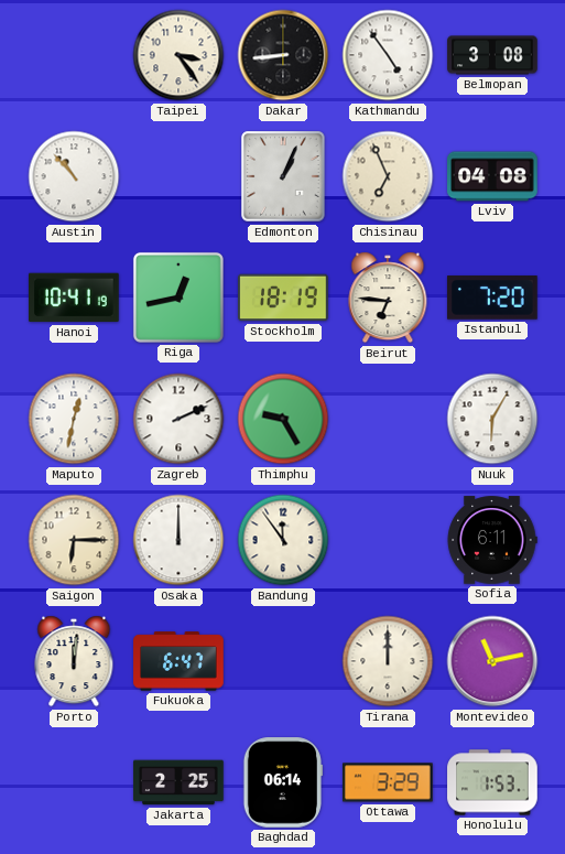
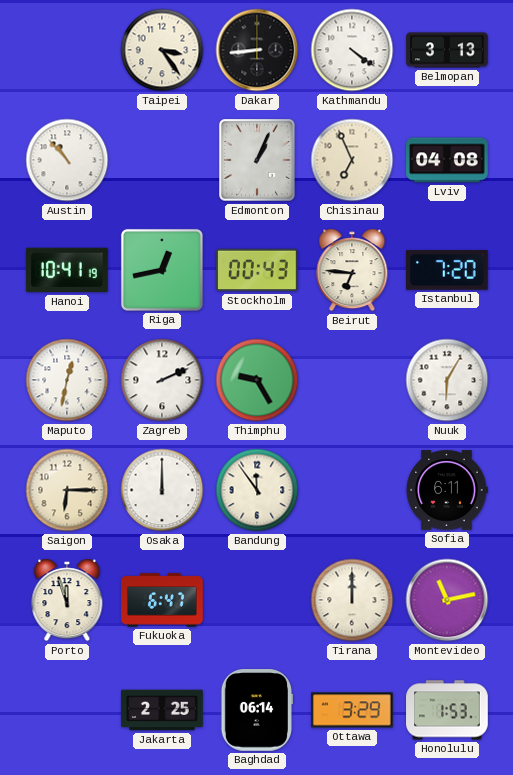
Kathmandu: 4:54 -> 4:21 (352, 50)
Belmopan: 3:08 -> 3:13 (447, 50)
Stockholm: 18:19 -> 00:43 (257, 270)
Porto: 12:01 -> 11:57 (67, 600)
